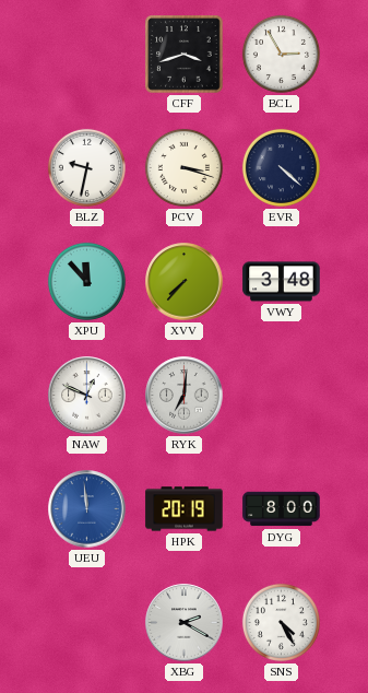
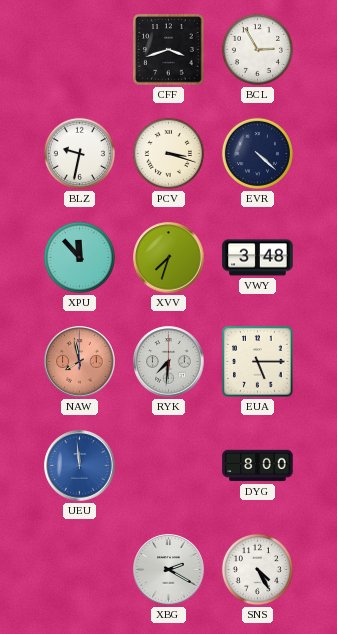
XVV: 7:37 -> 7:33 (169, 258)
NAW: 12:49 -> 7:58 (80, 362)
NAW dial: white -> salmon (80, 362)
RYK: 7:01 -> 7:31 (169, 362)
EUA: none -> 5:15 (258, 362)
HPK: 20:19 -> none (185, 509)
